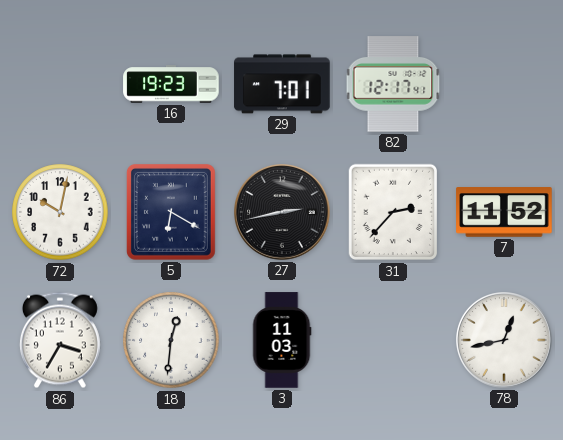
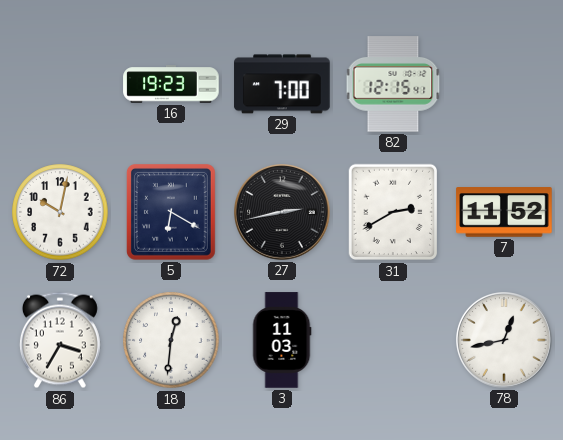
29: 7:01 -> 7:00 (282, 84)
82: 12:17 -> 12:15 (393, 84)
31: 2:37 -> 2:40 (392, 212)
